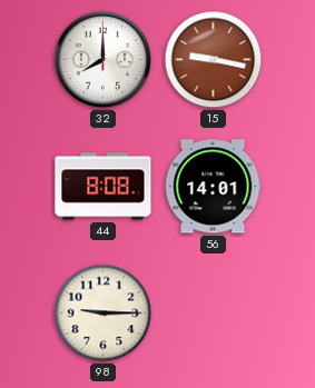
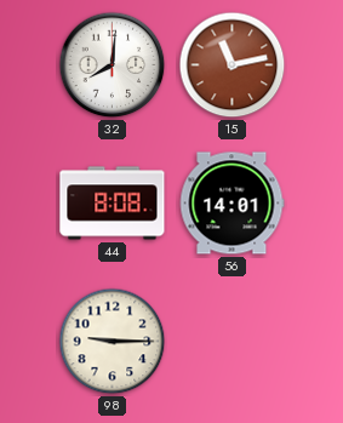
32: 8:00 -> 8:01 (113, 65)
15: 9:17 -> 11:13 (233, 65)
